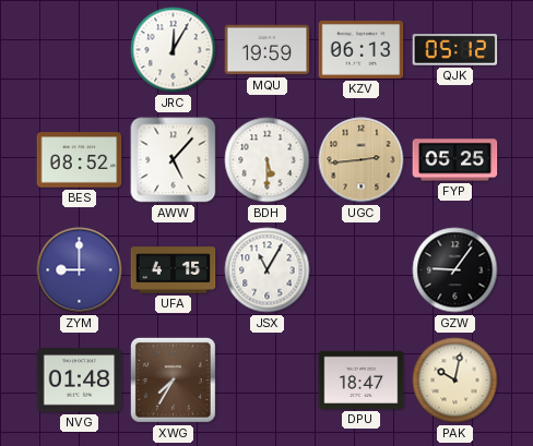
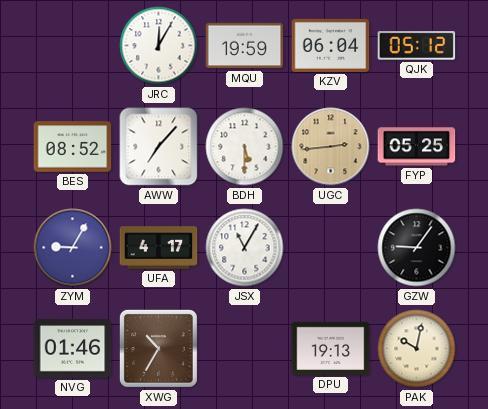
KZV: 06:13 -> 06:04 (331, 45)
AWW: 5:07 -> 7:07 (159, 147)
ZYM: 9:00 -> 9:05 (73, 248)
UFA: 4:15 -> 4:17 (159, 248)
NVG: 01:48 -> 01:46 (73, 349)
XWG: 7:35 -> 10:35 (158, 348)
DPU: 18:47 -> 19:13 (331, 348)
